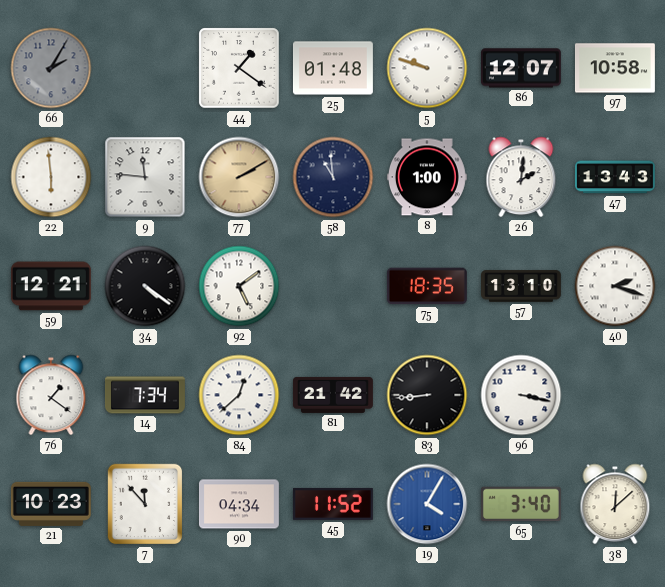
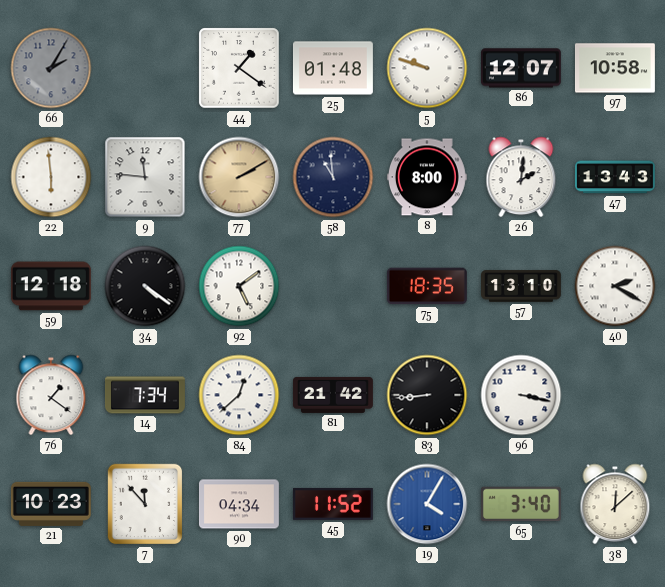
8: 1:00 -> 8:00 (427, 177)
59: 12:21 -> 12:18 (51, 286)
40: 2:18 -> 2:20 (615, 286)
